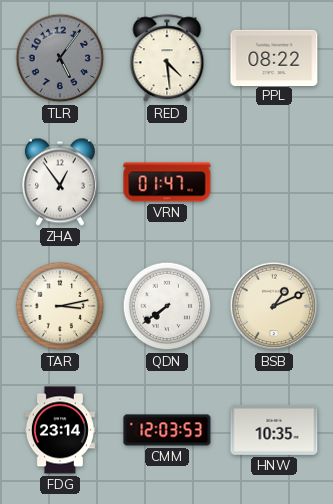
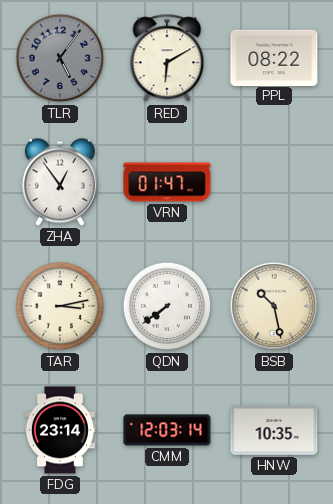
RED: 4:29 -> 6:10 (167, 59)
BSB: 1:11 -> 10:28 (274, 306)
CMM: 12:03:53 -> 12:03:14 (167, 430)
